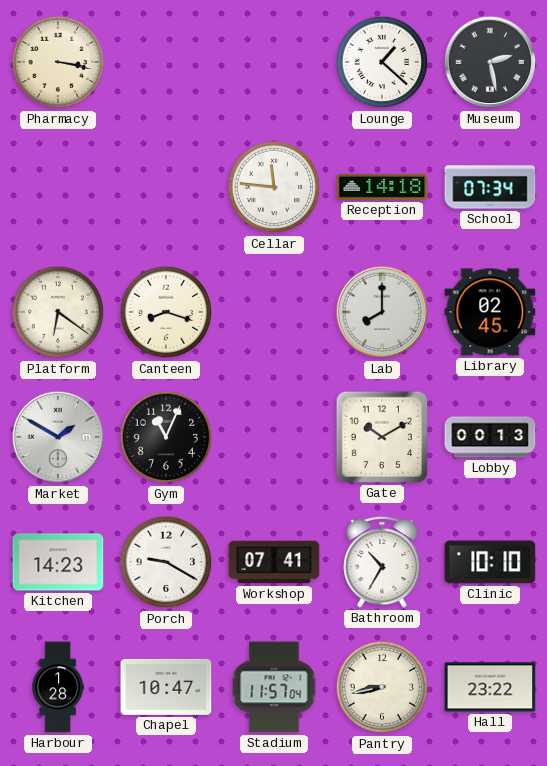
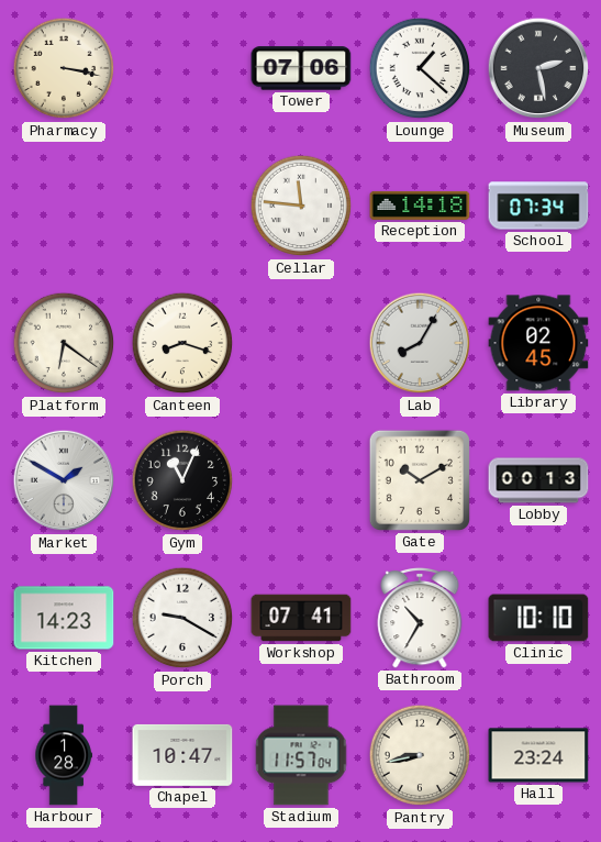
Tower: none -> 07:06 (301, 68)
Lab: 8:00 -> 8:05 (420, 343)
Hall: 23:22 -> 23:24 (538, 755)
